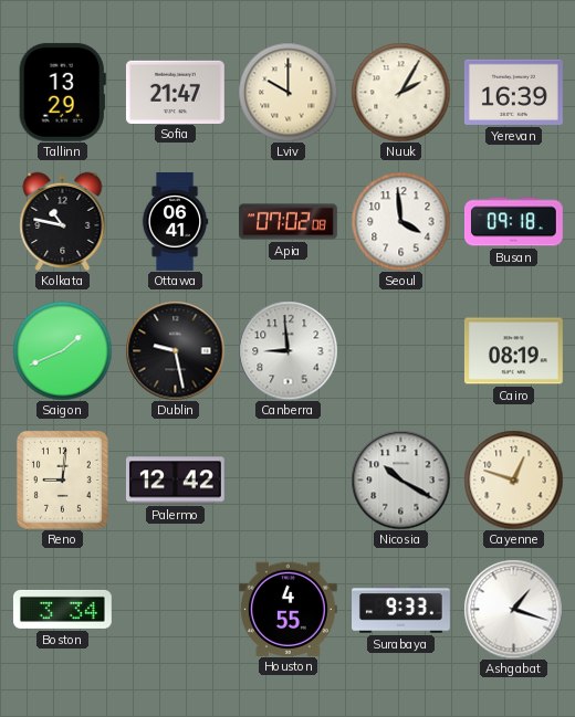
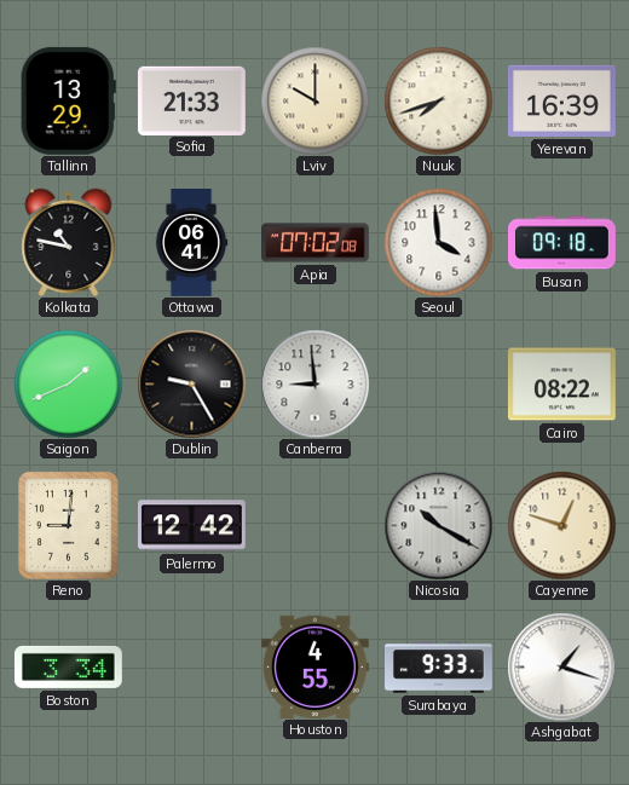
Sofia: 21:47 -> 21:33 (191, 100)
Nuuk: 2:05 -> 7:42 (438, 100)
Dublin: 9:28 -> 9:25 (191, 383)
Cairo: 08:19 -> 08:22 (561, 385)
